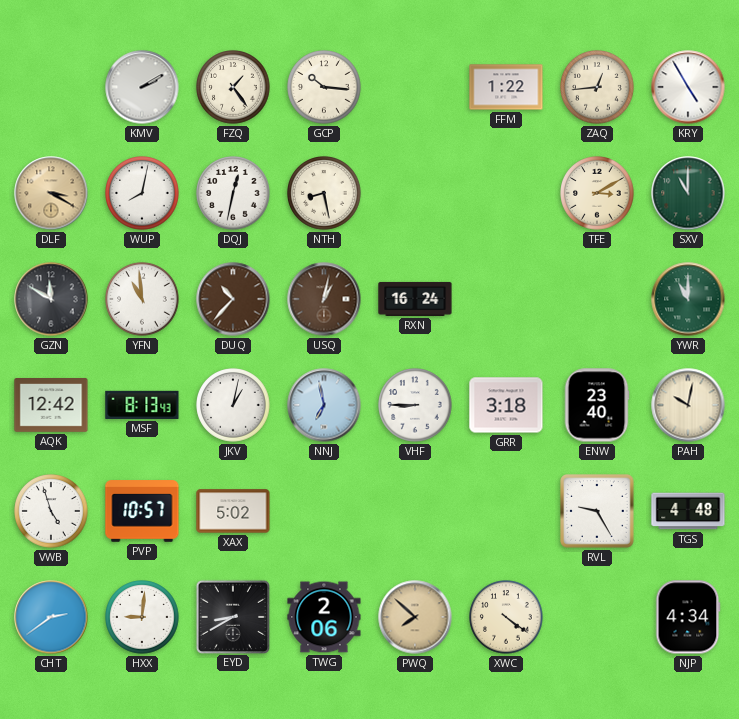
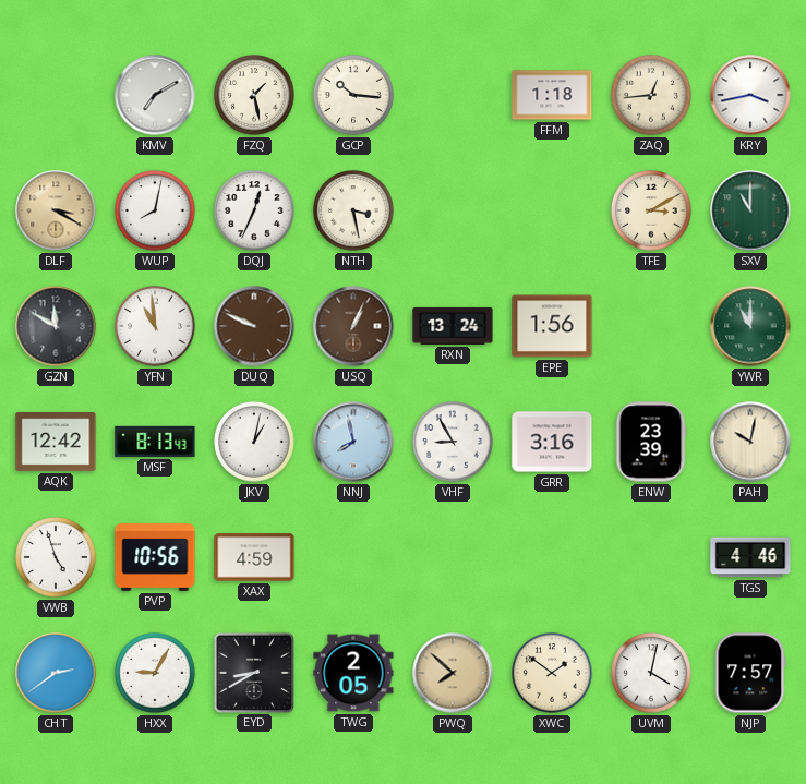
KMV: 2:10 -> 7:10 (155, 95)
FZQ: 1:24 -> 1:28 (254, 95)
FFM: 1:22 -> 1:18 (552, 95)
KRY: 4:55 -> 3:43 (750, 95)
DQJ: 12:32 -> 12:34 (254, 210)
NTH: 8:28 -> 3:28 (353, 210)
DUQ: 10:37 -> 9:49 (254, 326)
USQ: 1:02 -> 1:04 (353, 326)
RXN: 16:24 -> 13:24 (453, 326)
EPE: none -> 1:56 (552, 326)
NNJ: 6:58 -> 7:58 (353, 442)
VHF: 8:45 -> 8:55 (453, 442)
GRR: 3:18 -> 3:16 (552, 442)
ENW: 23:40 -> 23:39 (651, 442)
PVP: 10:57 -> 10:56 (155, 557)
XAX: 5:02 -> 4:59 (254, 557)
RVL: 9:25 -> none (597, 511)
TGS: 4:48 -> 4:46 (750, 557)
HXX: 9:01 -> 9:05 (155, 673)
TWG: 2:06 -> 2:05 (353, 673)
XWC: 4:21 -> 1:51 (552, 673)
UVM: none -> 4:02 (651, 673)
NJP: 4:34 -> 7:57 (750, 673)
